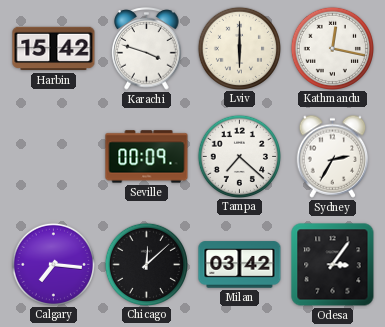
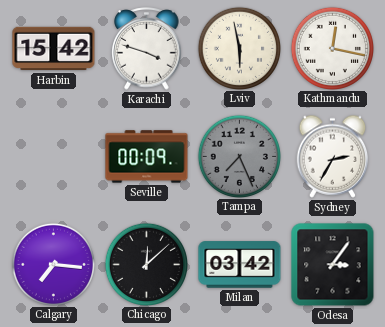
Lviv: 6:00 -> 5:58 (239, 48)
Tampa: 7:22 -> 7:26 (239, 156)
Tampa dial: white -> grey (239, 156)
